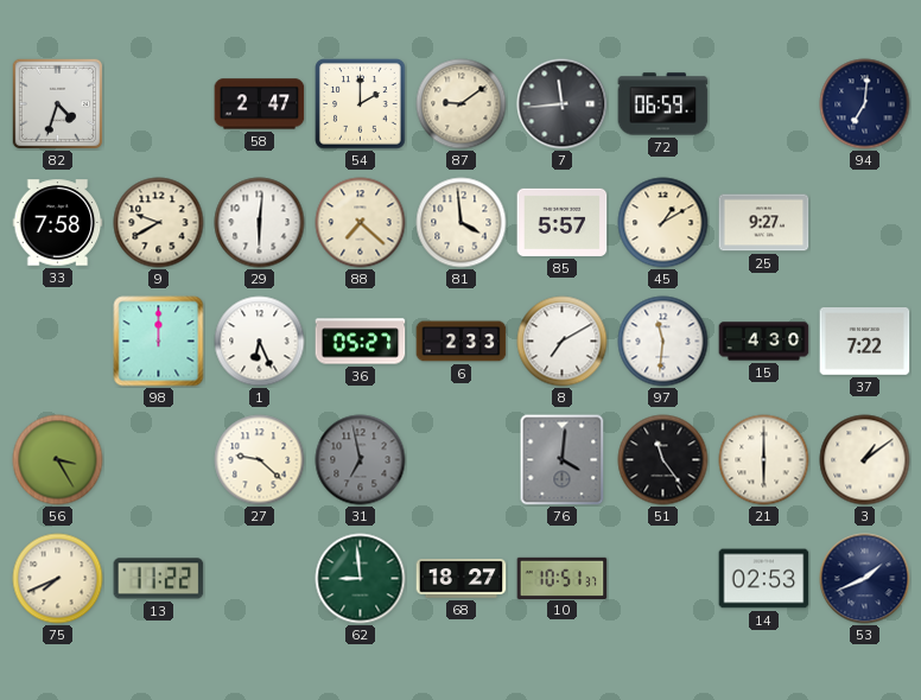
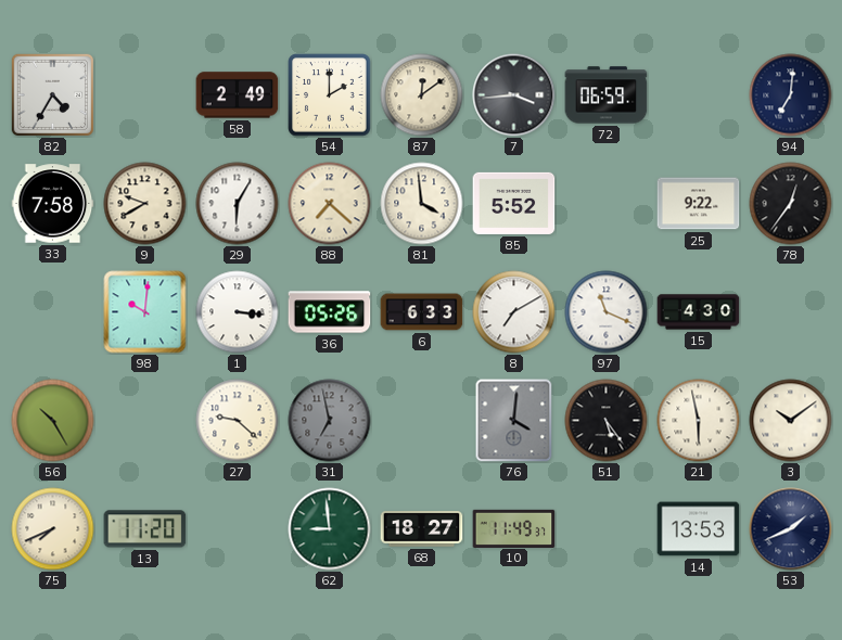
82: 4:33 -> 4:35 (52, 94)
58: 2:47 -> 2:49 (238, 95)
87: 9:09 -> 12:09 (422, 95)
7: 11:44 -> 3:44 (514, 95)
29: 6:01 -> 6:05 (238, 204)
85: 5:57 -> 5:52 (514, 203)
45: 1:10 -> none (663, 223)
25: 9:27 -> 9:22 (699, 204)
78: none -> 12:36 (791, 204)
98: 12:00 -> 10:01 (145, 312)
1: 6:26 -> 3:16 (238, 312)
36: 05:27 -> 05:26 (330, 312)
6: 2:33 -> 6:33 (422, 312)
97: 11:31 -> 11:19 (607, 312)
37: 7:22 -> none (865, 342)
56: 3:25 -> 10:25 (53, 421)
51: 11:24 -> 5:24 (607, 421)
21: 6:00 -> 5:58 (699, 421)
3: 1:09 -> 10:09 (791, 421)
13: 11:22 -> 11:20 (145, 529)
10: 10:51 -> 11:49 (514, 528)
14: 02:53 -> 13:53 (699, 529)
